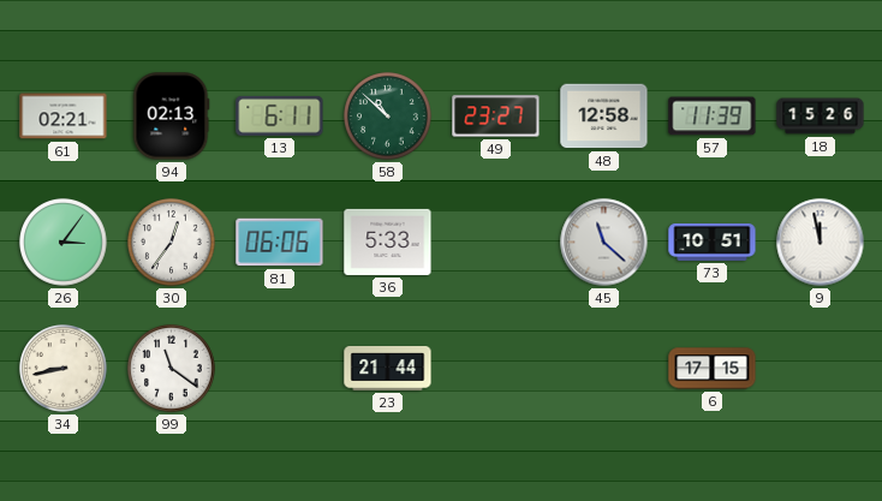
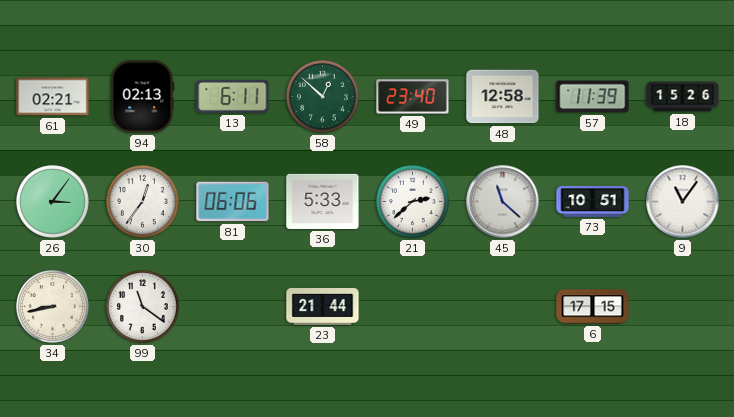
58: 10:52 -> 12:52 (323, 97)
49: 23:27 -> 23:40 (413, 97)
21: none -> 2:38 (413, 202)
9: 11:58 -> 11:06 (683, 202)
